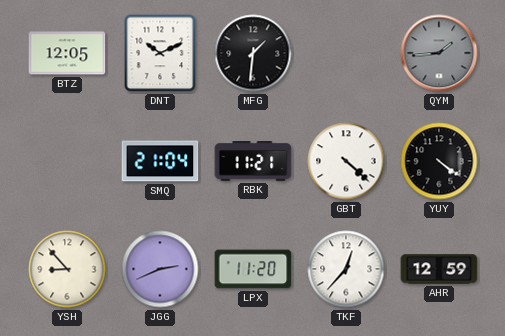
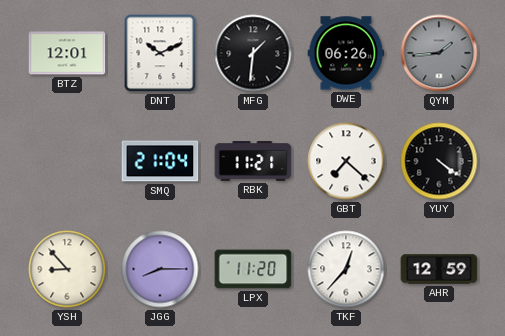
BTZ: 12:05 -> 12:01 (67, 53)
DWE: none -> 06:26 (346, 53)
GBT: 4:22 -> 7:22 (346, 161)
JGG: 2:41 -> 8:15 (160, 269)
